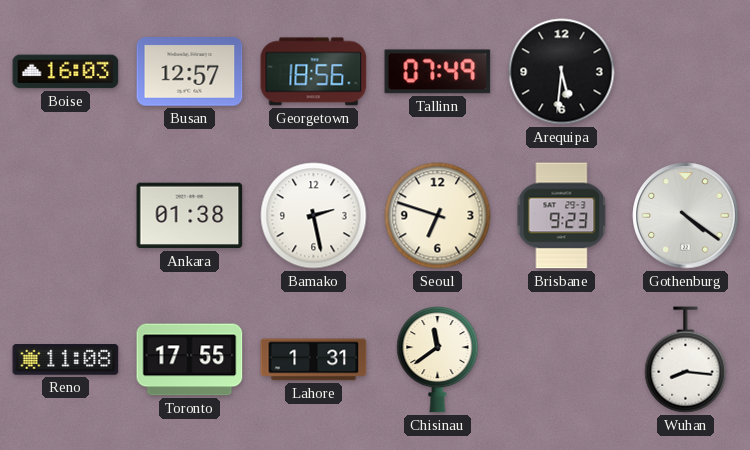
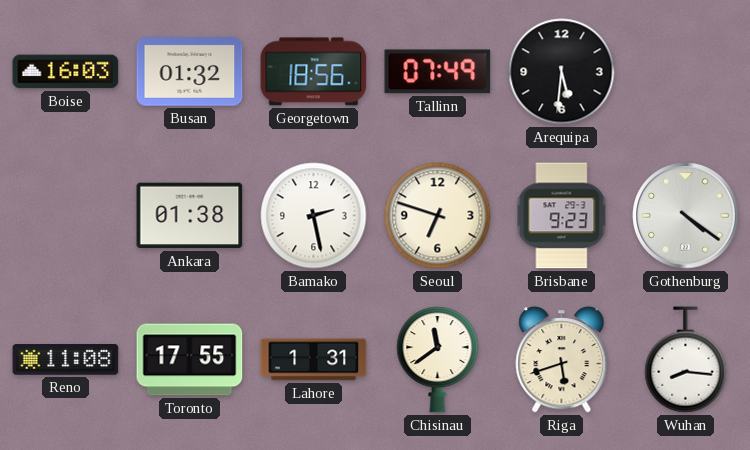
Busan: 12:57 -> 01:32 (190, 72)
Riga: none -> 5:42 (562, 360)
